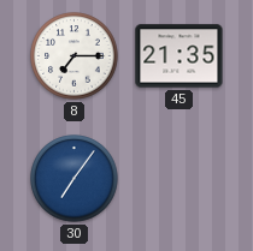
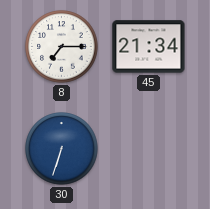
45: 21:35 -> 21:34 (149, 47)
30: 7:06 -> 6:33 (62, 149)
